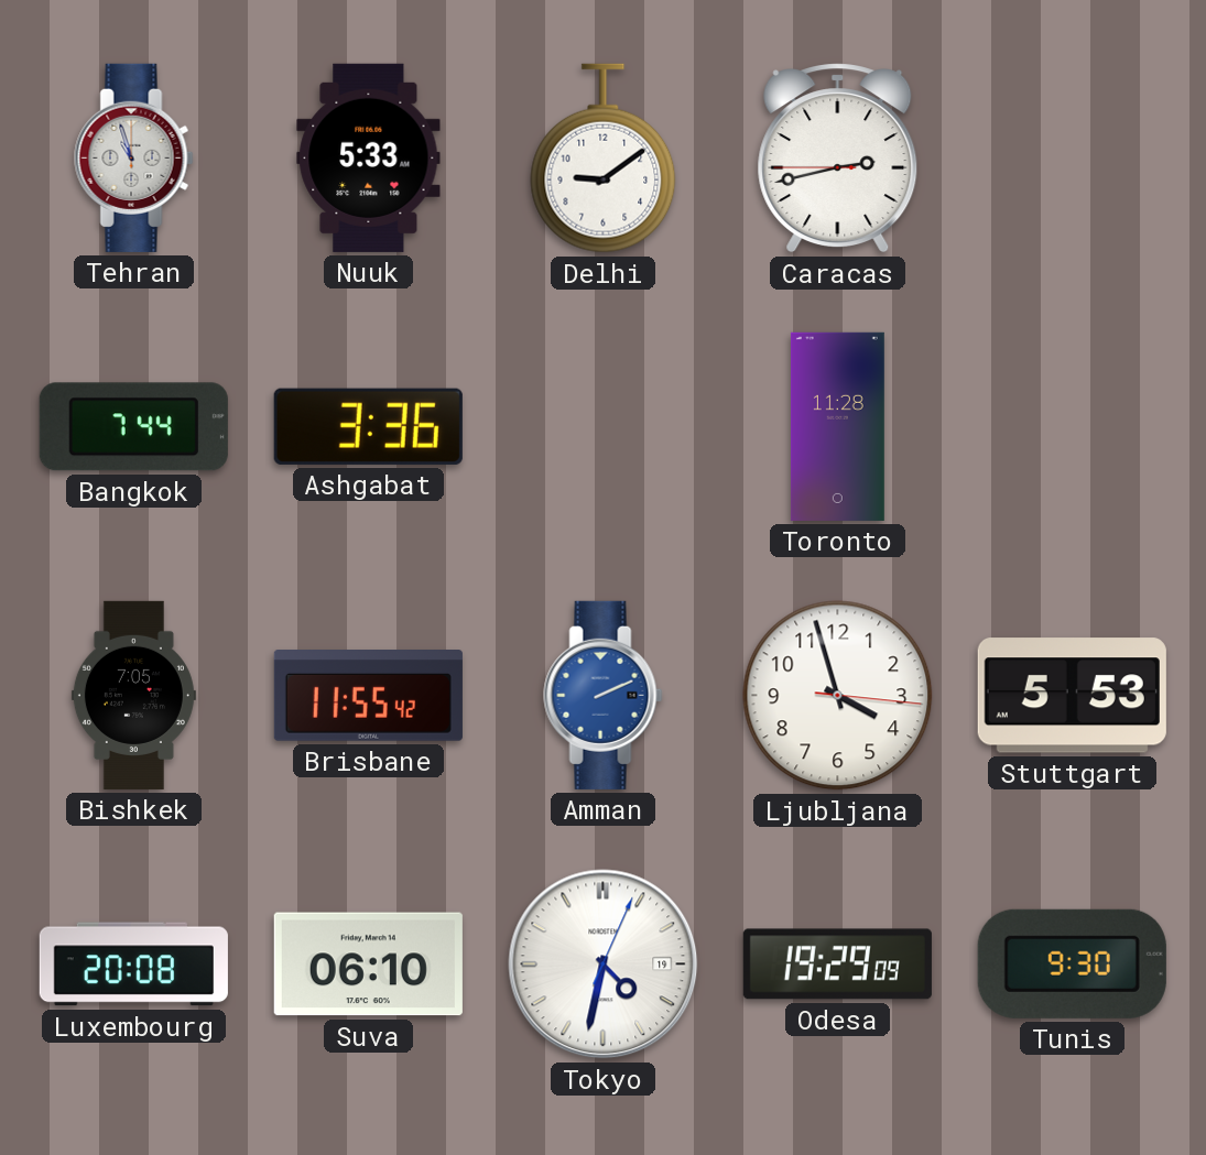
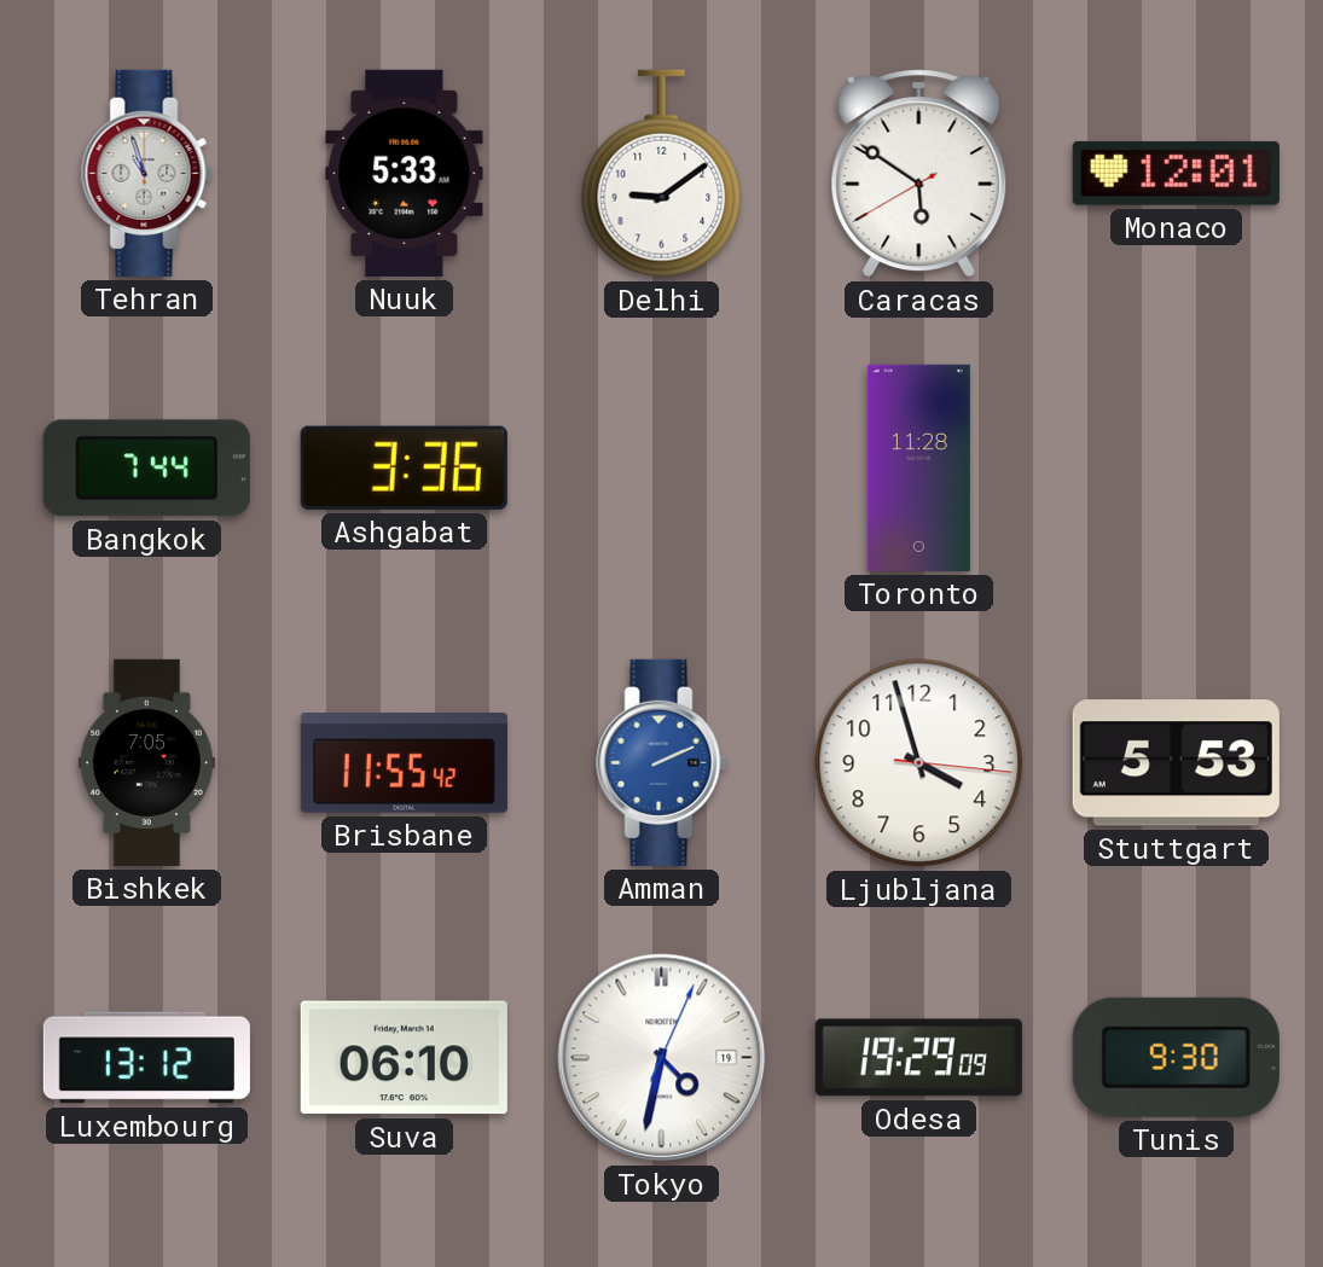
Caracas: 2:42 -> 5:50 (919, 174)
Monaco: none -> 12:01 (1176, 173)
Luxembourg: 20:08 -> 13:12 (146, 1058)
